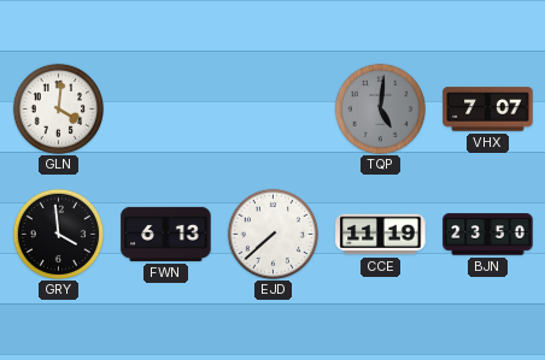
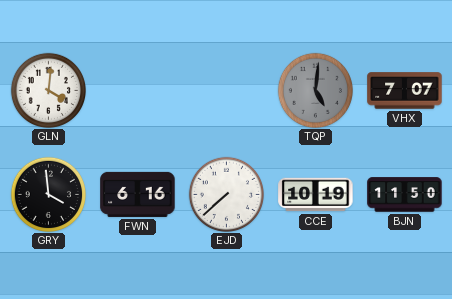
FWN: 6:13 -> 6:16 (138, 194)
CCE: 11:19 -> 10:19 (316, 195)
BJN: 23:50 -> 11:50 (405, 195)
